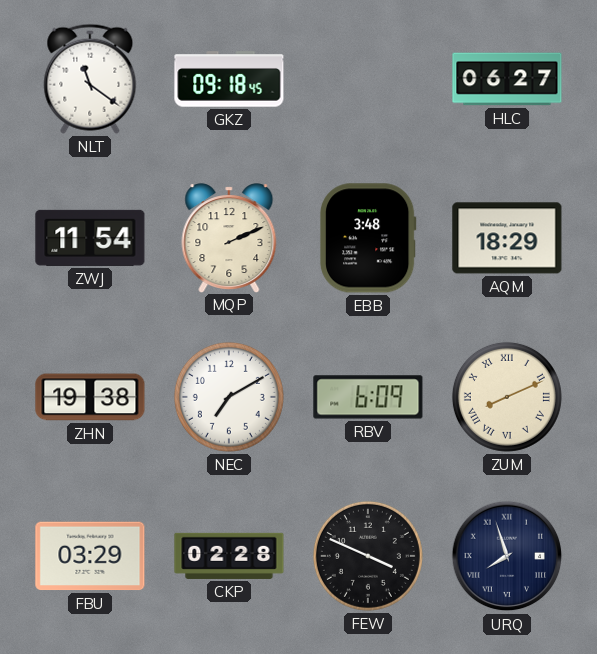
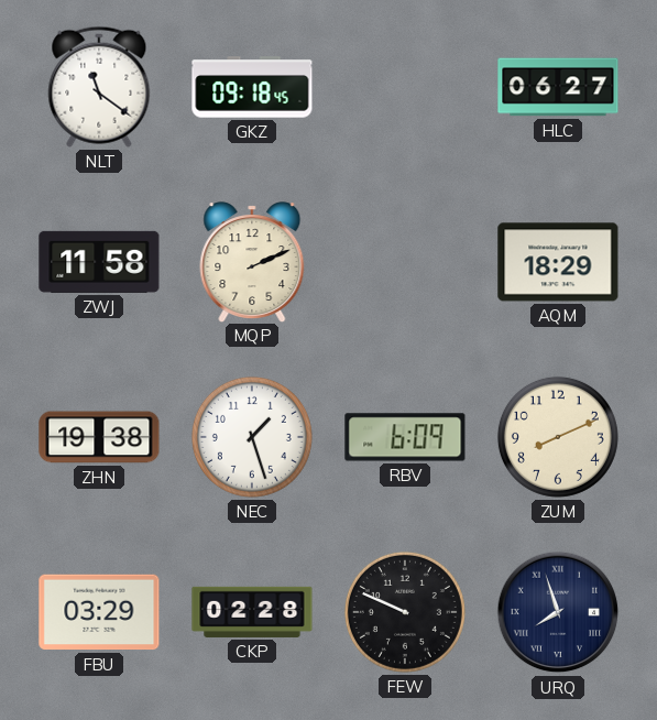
ZWJ: 11:54 -> 11:58 (99, 262)
EBB: 3:48 -> none (368, 238)
NEC: 7:10 -> 1:27 (252, 437)
ZUM numerals: Roman -> Arabic (558, 437)
FEW: 3:49 -> 9:49 (405, 612)
